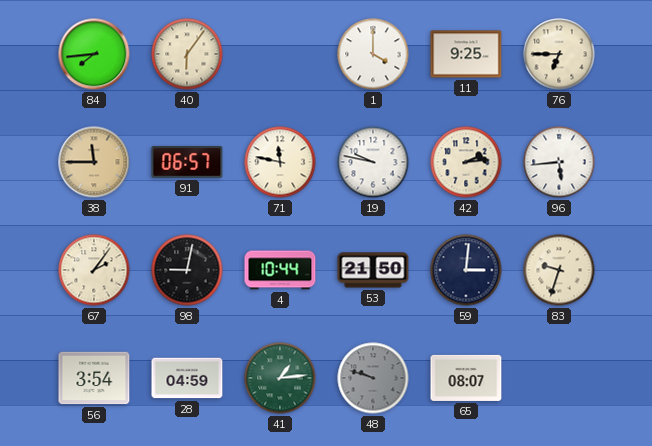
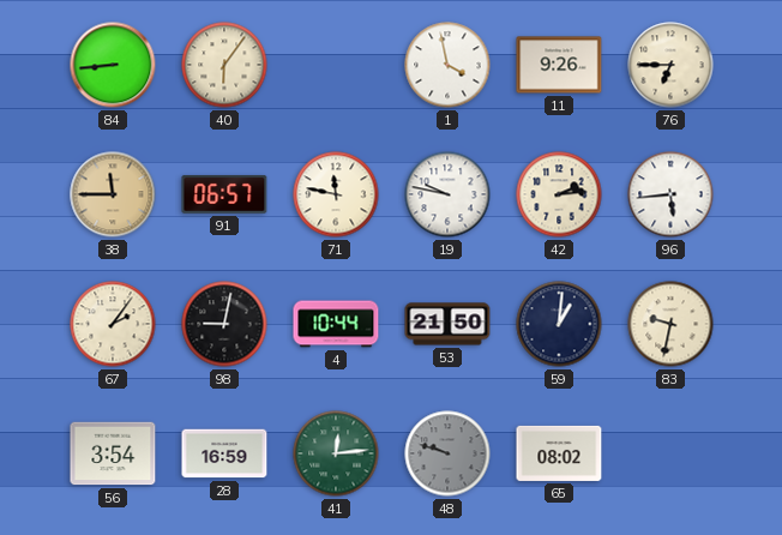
84: 7:44 -> 8:44 (113, 65)
1: 4:00 -> 3:58 (447, 65)
11: 9:25 -> 9:26 (559, 65)
59: 3:01 -> 1:01 (559, 324)
83: 9:33 -> 9:32 (670, 324)
28: 04:59 -> 16:59 (224, 453)
41: 1:14 -> 12:14 (336, 453)
65: 08:07 -> 08:02 (559, 453)
